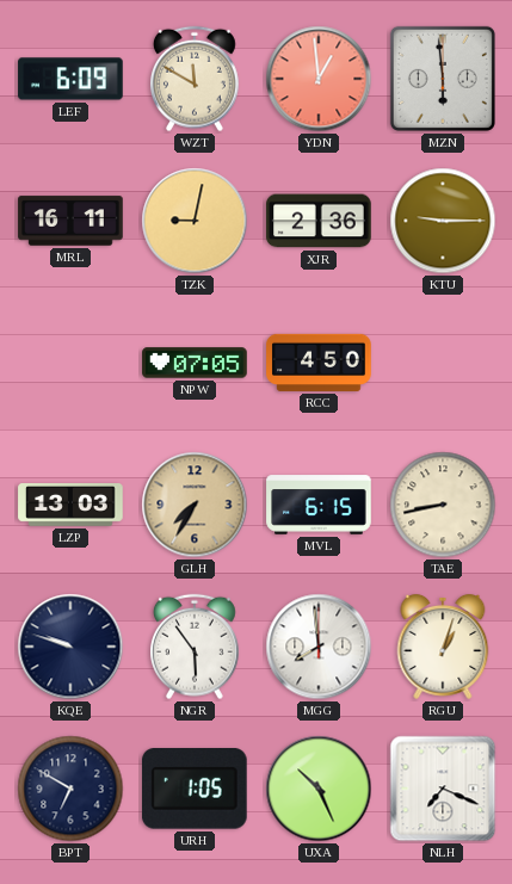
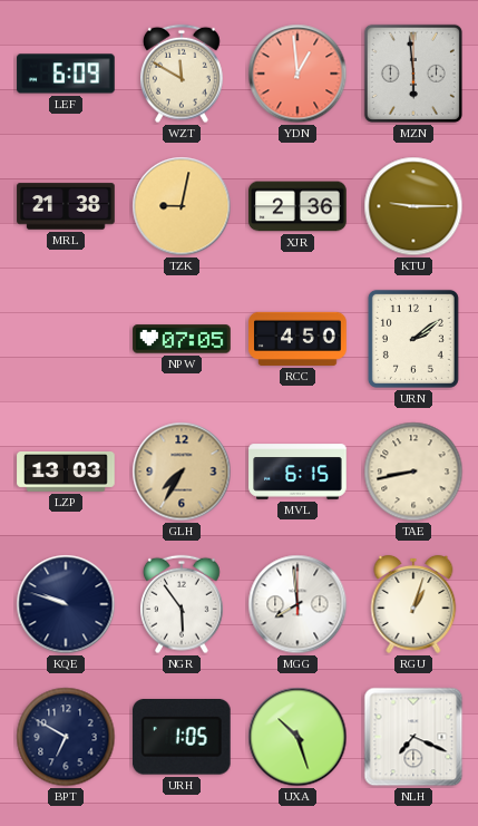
MRL: 16:11 -> 21:38 (66, 206)
URN: none -> 2:09 (413, 339)
UXA: 10:26 -> 10:27 (297, 737)
